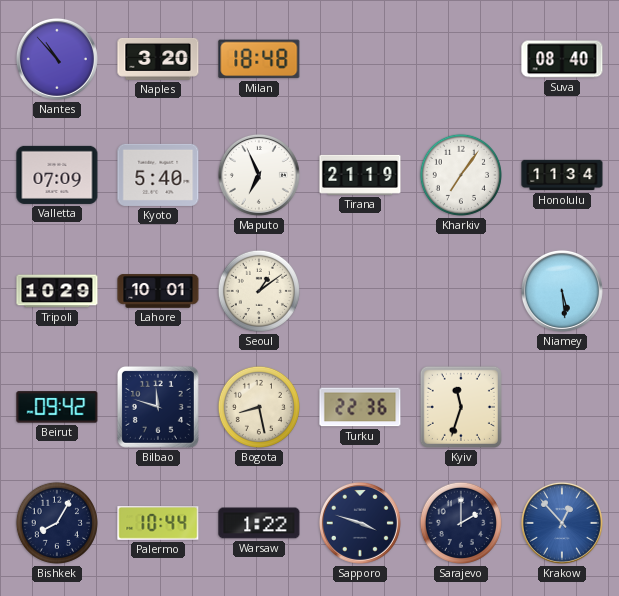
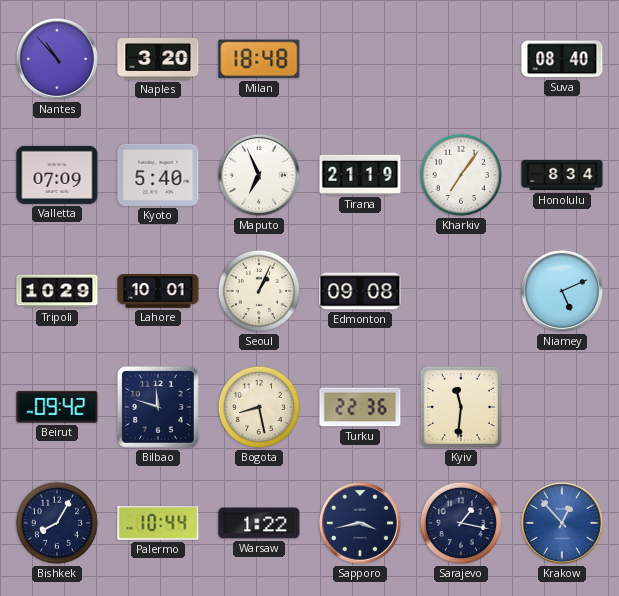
Honolulu: 11:34 -> 8:34 (562, 175)
Seoul: 1:09 -> 1:04 (259, 291)
Edmonton: none -> 09:08 (360, 291)
Niamey: 5:29 -> 5:11 (562, 291)
Kyiv: 11:33 -> 11:31 (461, 407)
Sapporo: 3:48 -> 3:43 (360, 523)
Sarajevo: 2:00 -> 1:17 (461, 523)
